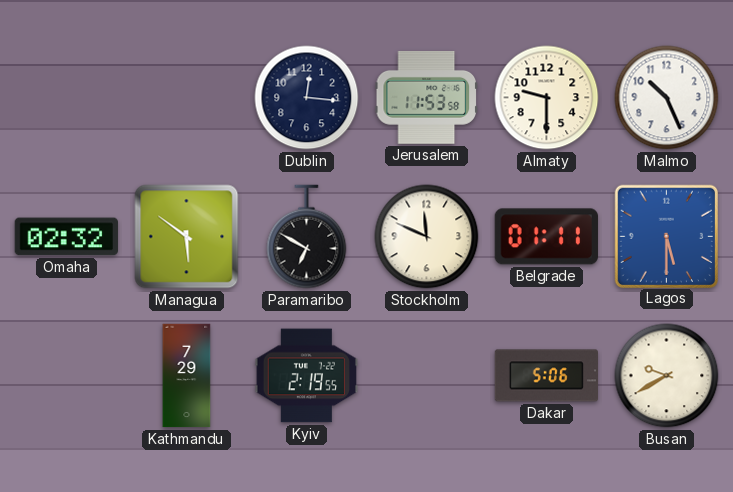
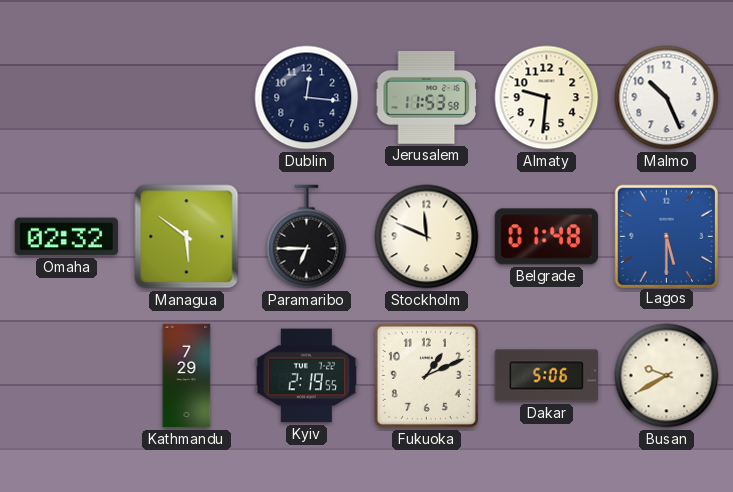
Almaty: 9:30 -> 9:31 (547, 98)
Paramaribo: 6:50 -> 6:45 (307, 237)
Belgrade: 01:11 -> 01:48 (546, 237)
Fukuoka: none -> 1:11 (426, 375)
